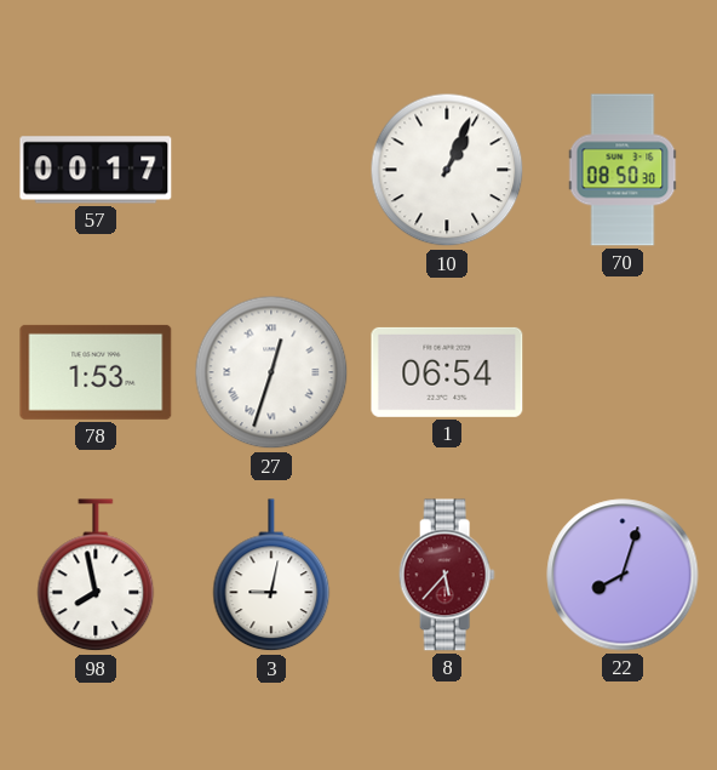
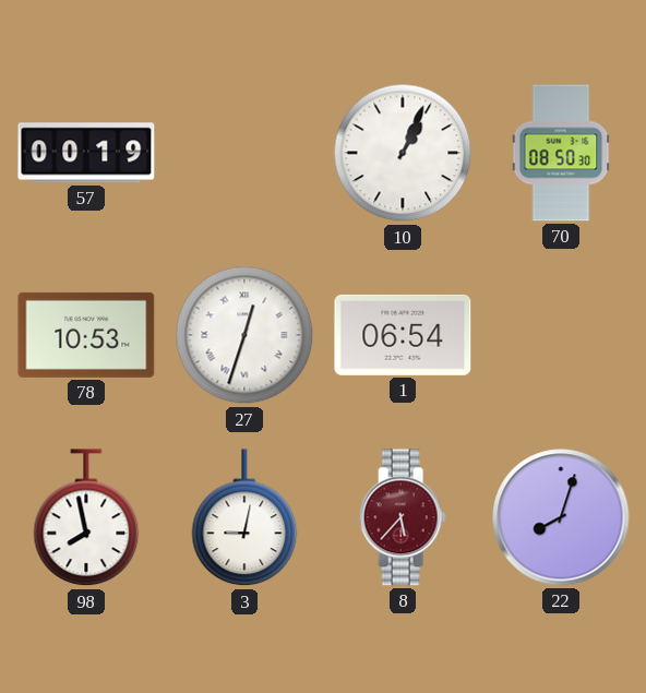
57: 00:17 -> 00:19 (86, 153)
78: 1:53 -> 10:53 (86, 335)
